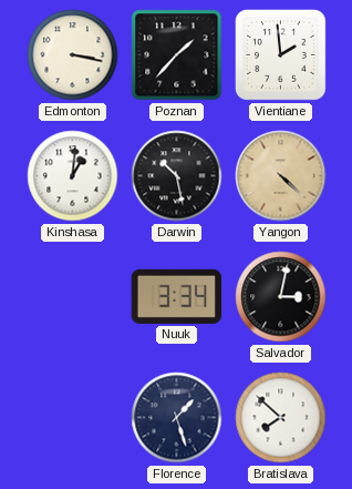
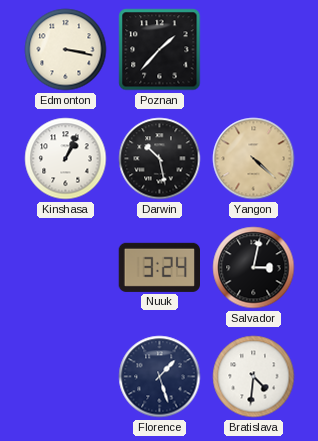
Vientiane: 1:59 -> none (281, 55)
Kinshasa: 1:01 -> 1:04 (66, 159)
Nuuk: 3:34 -> 3:24 (160, 267)
Bratislava: 7:52 -> 4:31 (254, 377)
